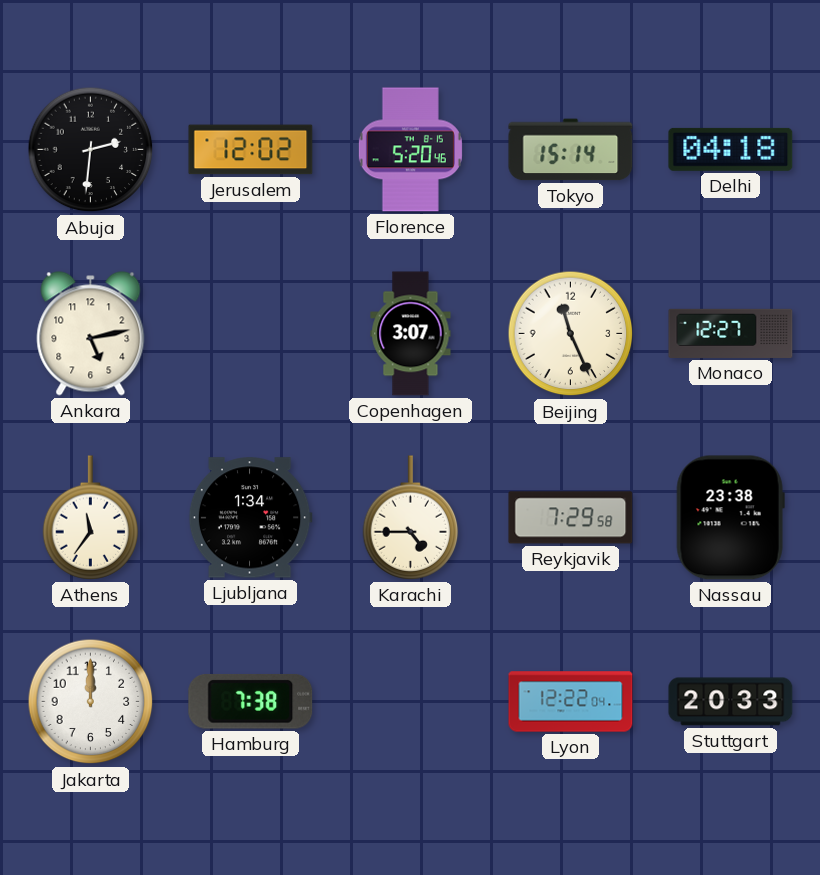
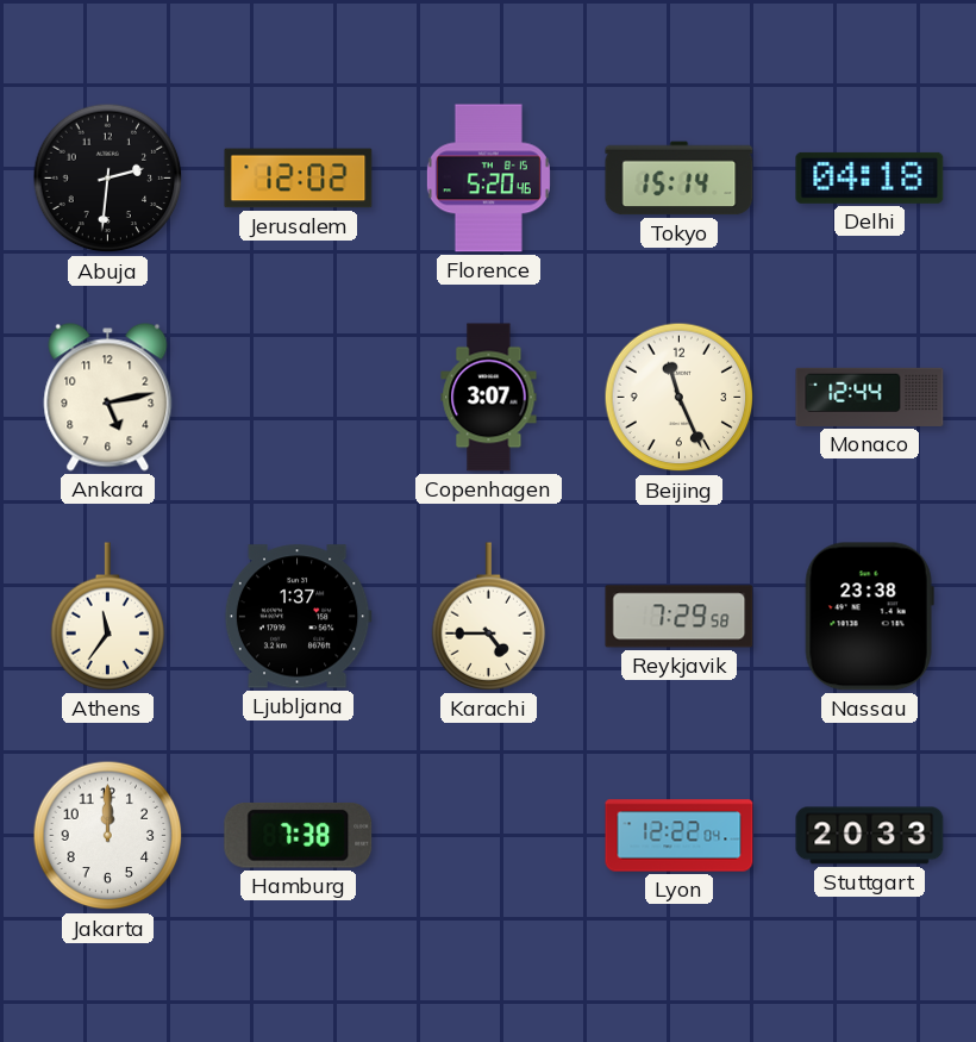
Monaco: 12:27 -> 12:44 (870, 397)
Ljubljana: 1:34 -> 1:37 (298, 617)
